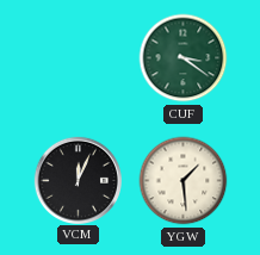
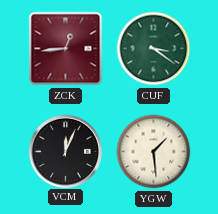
ZCK: none -> 12:44 (66, 49)
